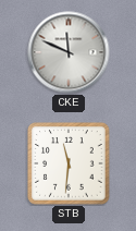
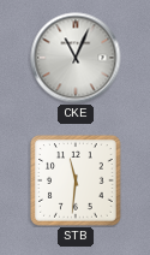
CKE: 11:49 -> 11:04 (76, 58)
